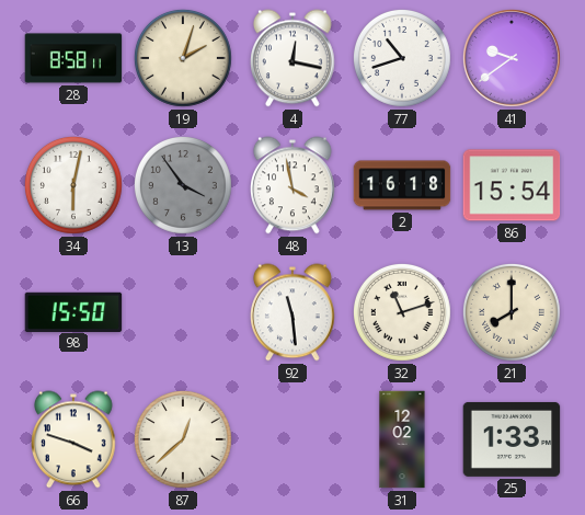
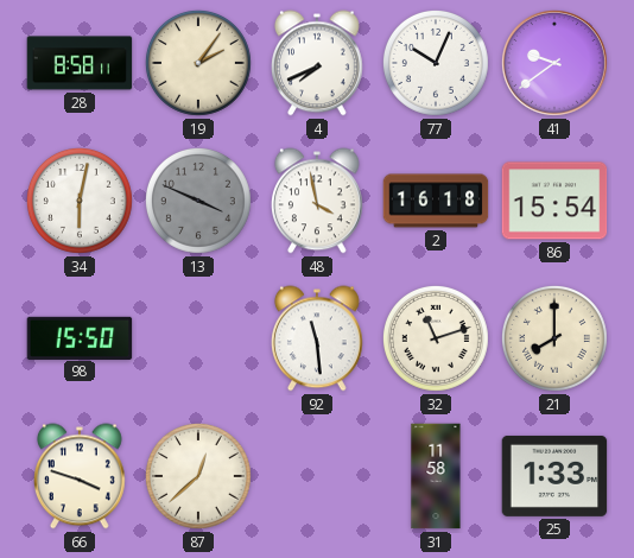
19: 2:03 -> 2:06 (198, 63)
4: 12:17 -> 7:41 (318, 63)
77: 10:42 -> 10:04 (436, 63)
13: 3:54 -> 3:49 (198, 201)
31: 12:02 -> 11:58 (436, 476)
